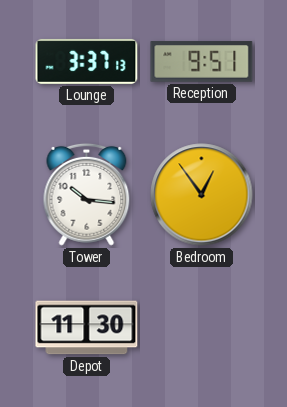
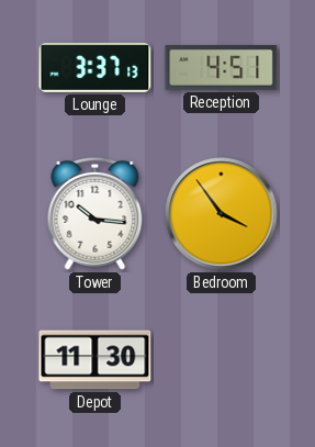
Reception: 9:51 -> 4:51 (222, 68)
Bedroom: 12:54 -> 3:54 (222, 214)
